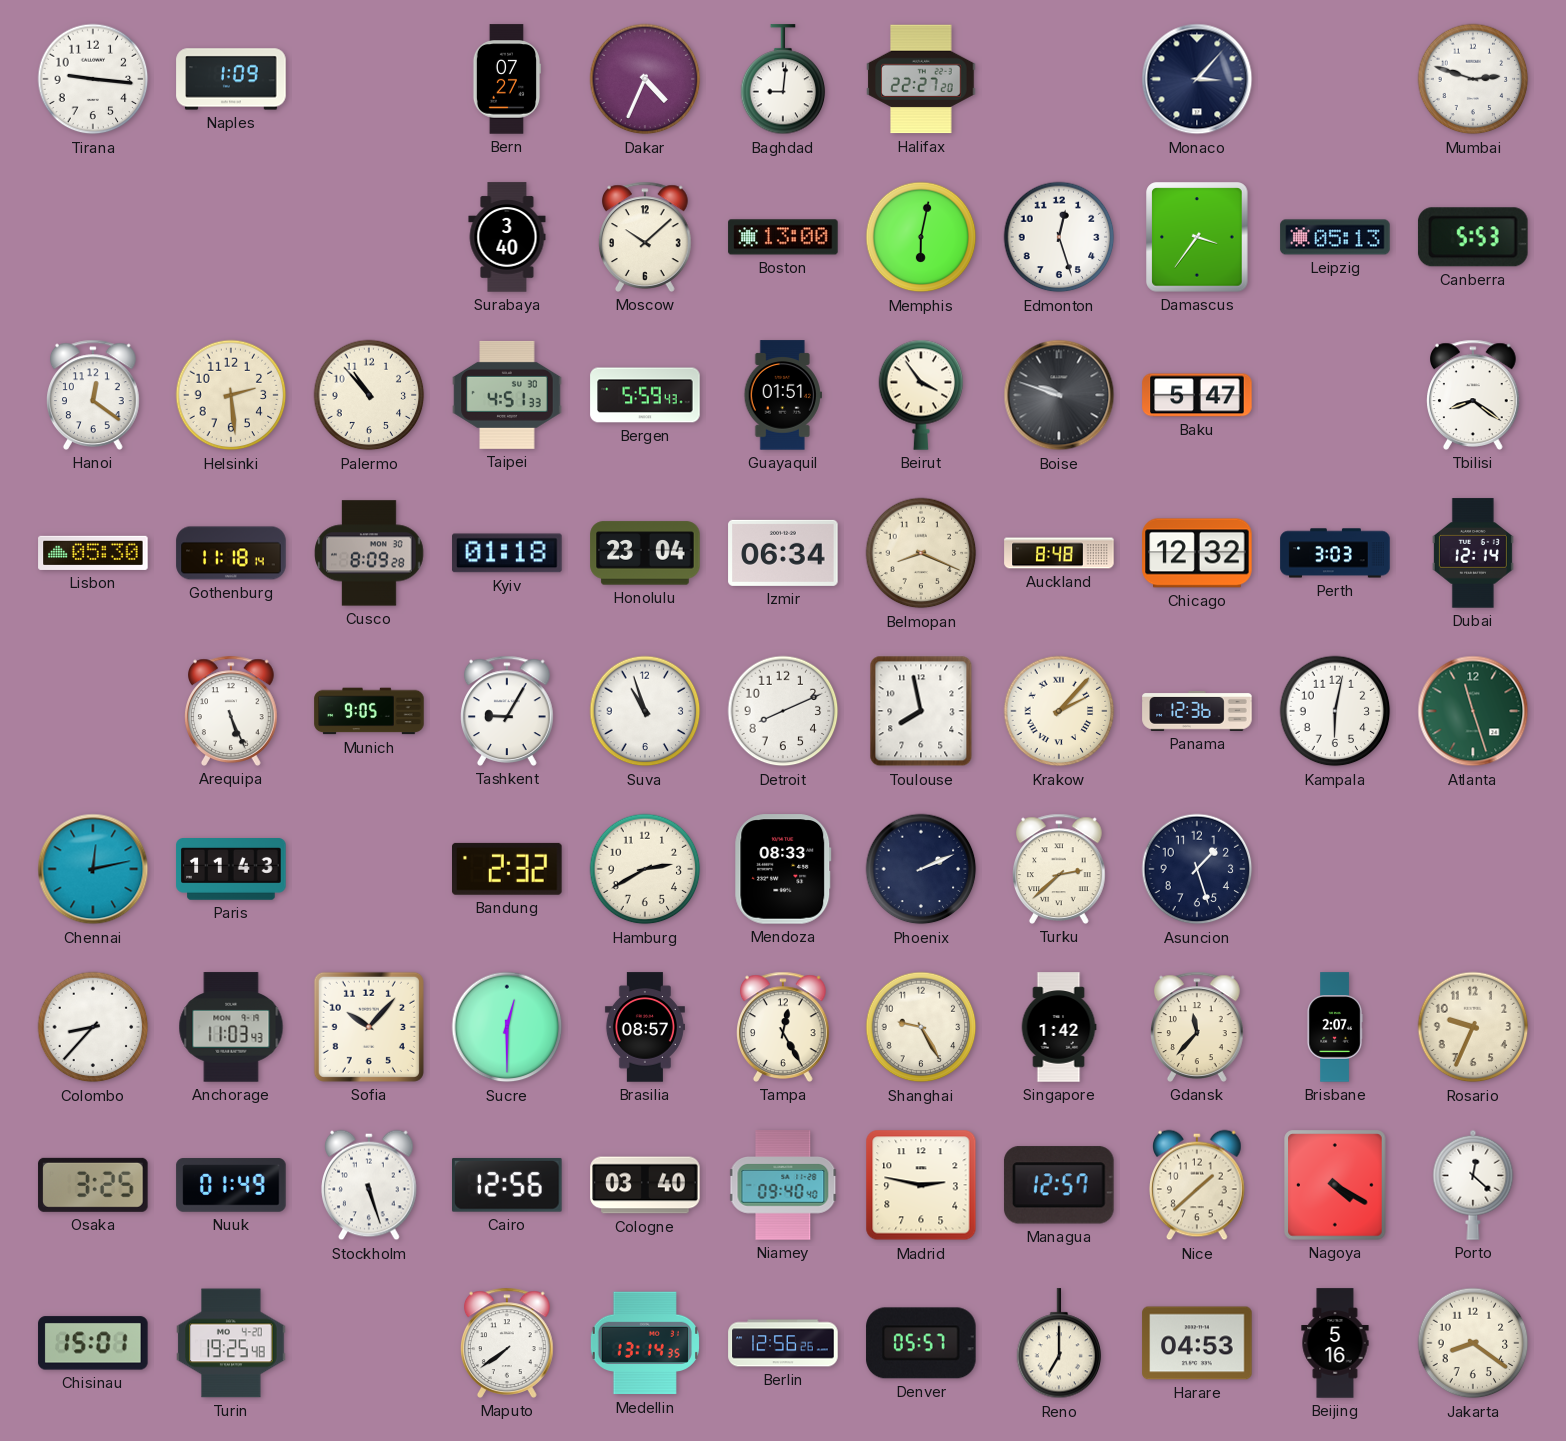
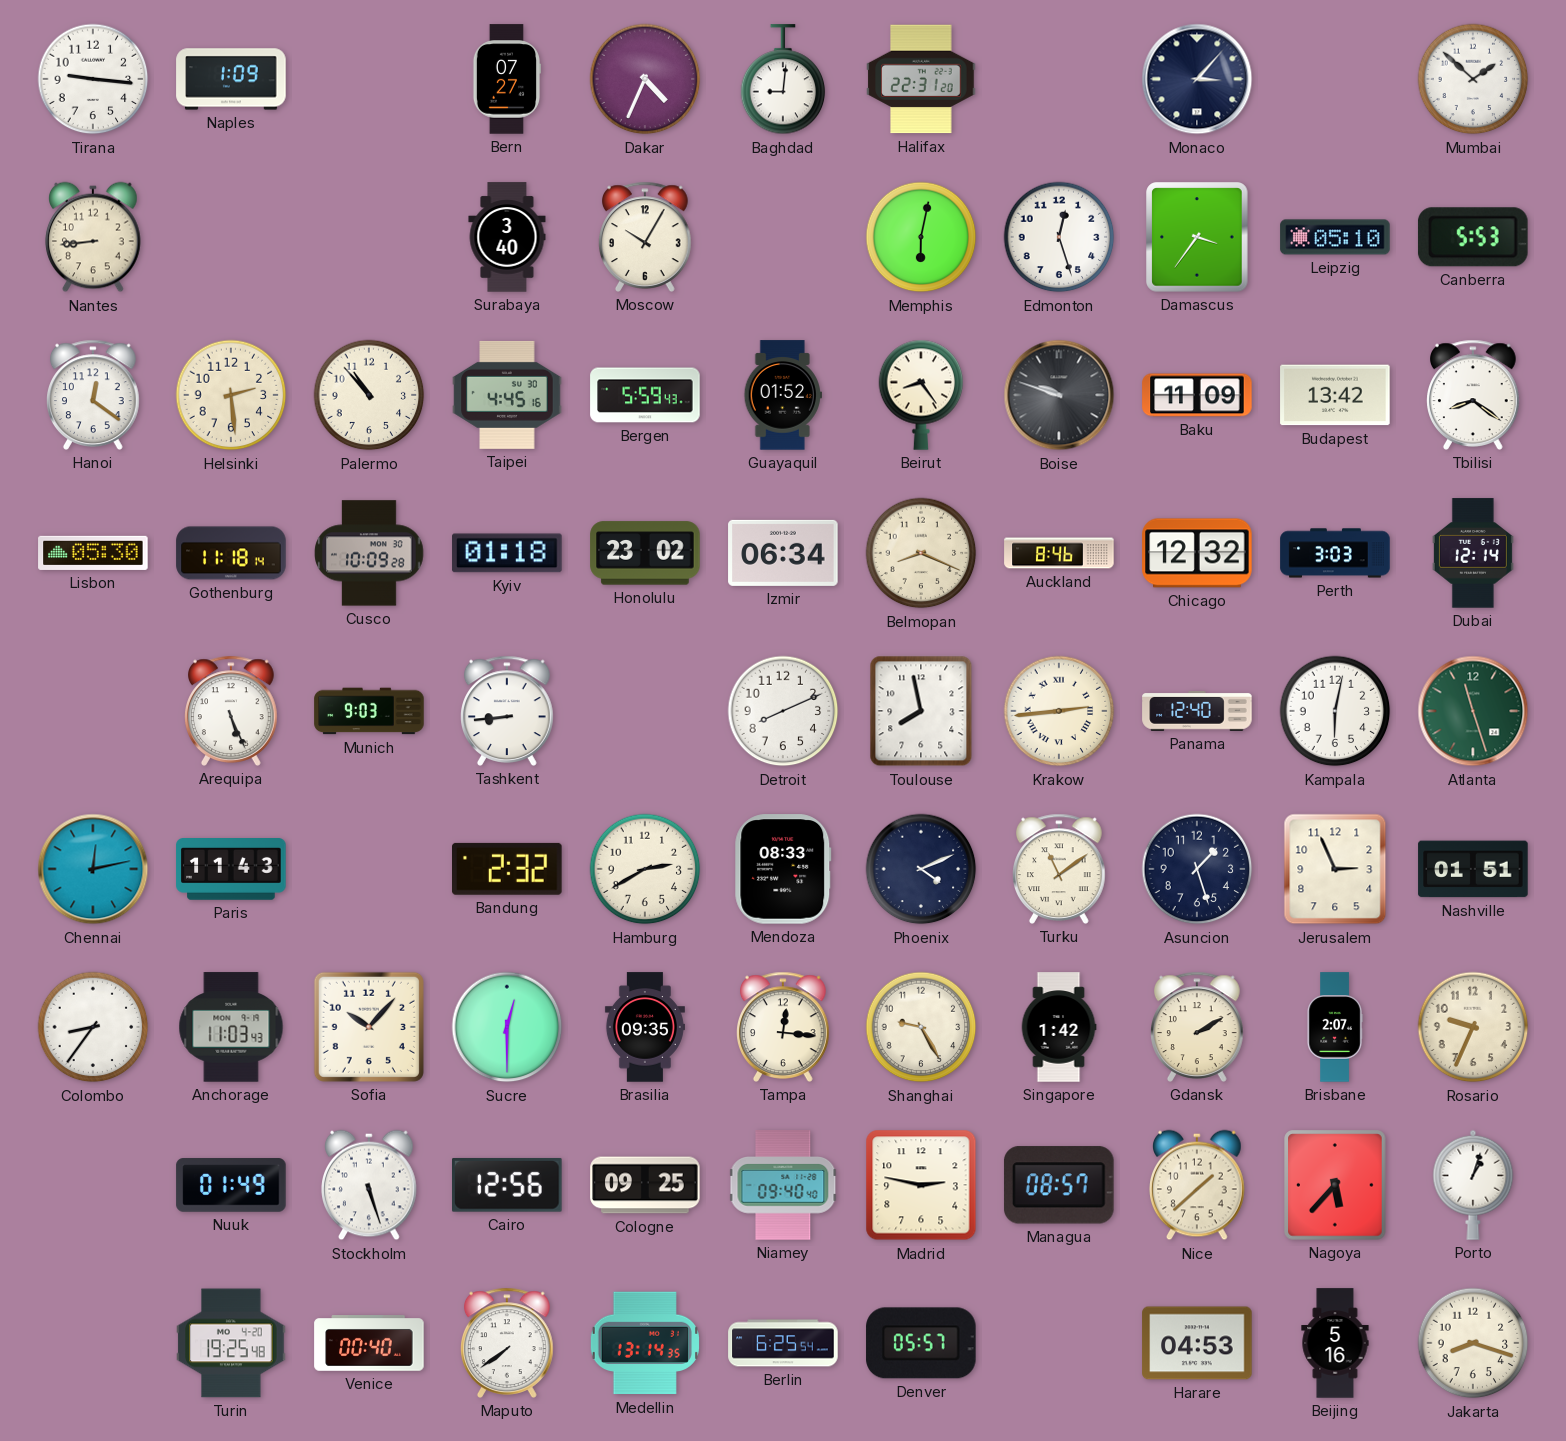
Halifax: 22:27 -> 22:31 (921, 79)
Mumbai: 2:48 -> 1:52 (1473, 79)
Nantes: none -> 8:44 (93, 237)
Moscow: 10:08 -> 10:05 (646, 237)
Boston: 13:00 -> none (783, 237)
Leipzig: 05:13 -> 05:10 (1335, 237)
Taipei: 4:51 -> 4:45 (507, 395)
Guayaquil: 01:51 -> 01:52 (783, 395)
Beirut: 3:54 -> 8:24 (921, 395)
Baku: 5:47 -> 11:09 (1197, 395)
Budapest: none -> 13:42 (1335, 395)
Cusco: 8:09 -> 10:09 (369, 553)
Honolulu: 23:04 -> 23:02 (645, 553)
Auckland: 8:48 -> 8:46 (1059, 553)
Munich: 9:05 -> 9:03 (369, 711)
Tashkent: 9:05 -> 8:44 (508, 711)
Suva: 10:57 -> none (645, 711)
Krakow: 2:07 -> 2:44 (1059, 711)
Panama: 12:36 -> 12:40 (1197, 711)
Phoenix: 2:11 -> 4:11 (921, 869)
Turku: 2:38 -> 11:09 (1060, 869)
Jerusalem: none -> 2:56 (1335, 869)
Nashville: none -> 01:51 (1473, 869)
Colombo: 8:37 -> 8:36 (93, 1027)
Brasilia: 08:57 -> 09:35 (645, 1027)
Tampa: 12:25 -> 12:16 (784, 1027)
Gdansk: 11:37 -> 2:10 (1198, 1027)
Osaka: 3:25 -> none (93, 1185)
Cologne: 03:40 -> 09:25 (645, 1185)
Managua: 12:57 -> 08:57 (1059, 1185)
Nagoya: 4:20 -> 5:37 (1335, 1185)
Porto: 12:22 -> 1:03 (1473, 1185)
Chisinau: 15:01 -> none (93, 1343)
Venice: none -> 00:40 (369, 1343)
Berlin: 12:56 -> 6:25 (783, 1343)
Reno: 7:00 -> none (1059, 1344)
Jakarta: 8:21 -> 8:18 (1473, 1343)
